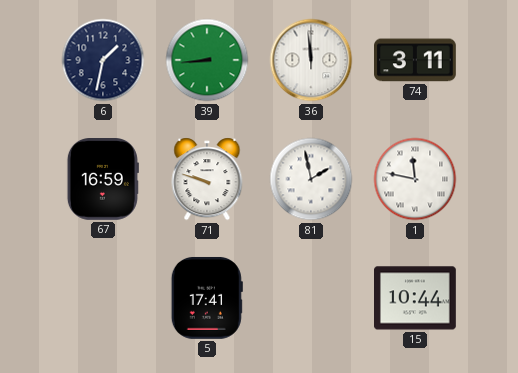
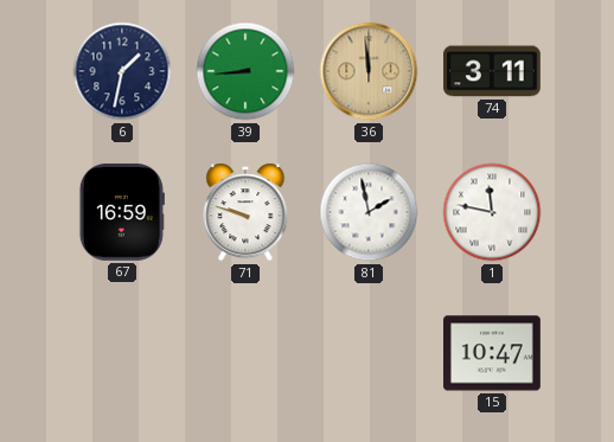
36 dial: white -> champagne (369, 71)
5: 17:41 -> none (207, 298)
15: 10:44 -> 10:47 (493, 353)
